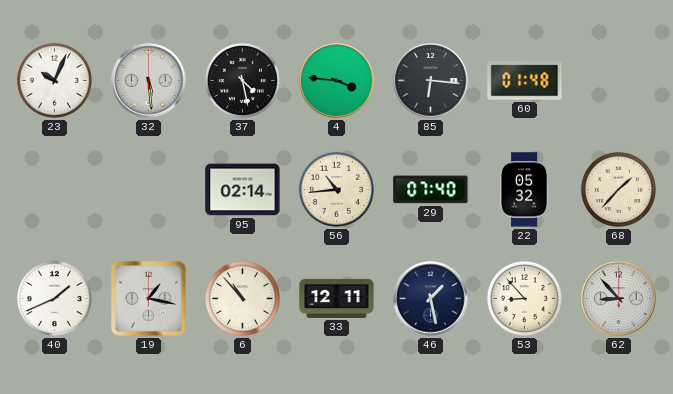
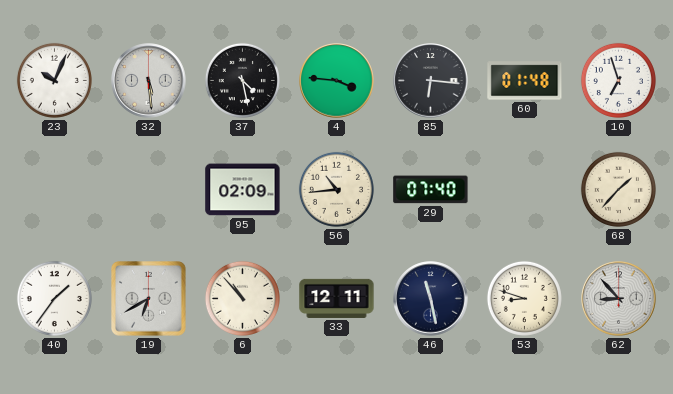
10: none -> 6:57 (618, 80)
95: 02:14 -> 02:09 (243, 190)
22: 05:32 -> none (524, 190)
40: 1:41 -> 1:36 (54, 298)
19: 1:17 -> 6:40 (149, 299)
46: 1:28 -> 11:28 (431, 299)
53: 8:53 -> 8:48 (524, 298)
